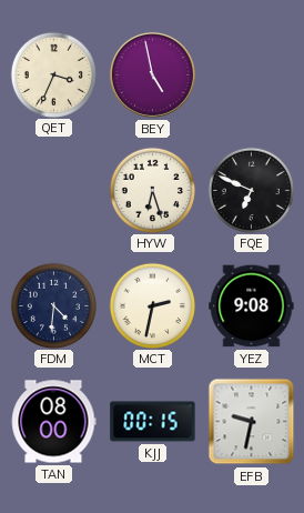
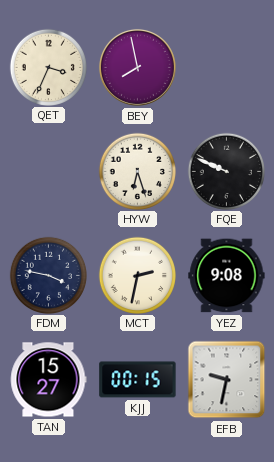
BEY: 4:58 -> 7:58 (137, 67)
FQE: 6:49 -> 9:49 (226, 171)
FDM: 4:31 -> 3:47 (48, 275)
TAN: 08:00 -> 15:27 (48, 380)
